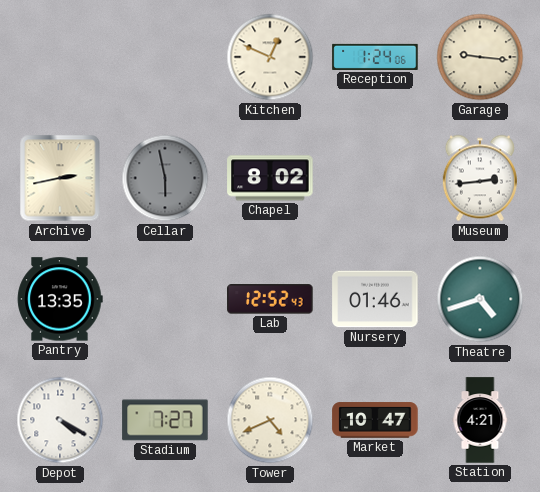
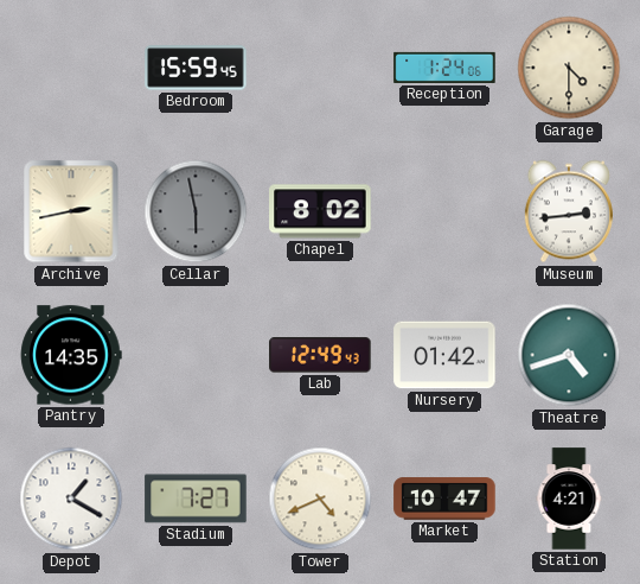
Bedroom: none -> 15:59 (196, 68)
Kitchen: 12:49 -> none (270, 57)
Garage: 9:16 -> 4:30 (569, 68)
Pantry: 13:35 -> 14:35 (71, 355)
Lab: 12:52 -> 12:49 (320, 355)
Nursery: 01:46 -> 01:42 (444, 355)
Depot: 4:20 -> 1:20 (71, 499)
